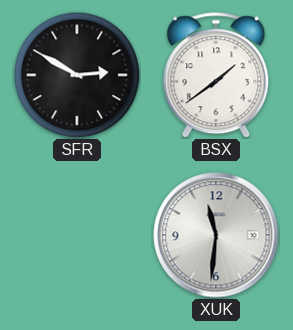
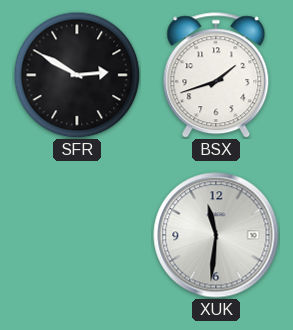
BSX: 1:39 -> 1:42 (216, 75)
